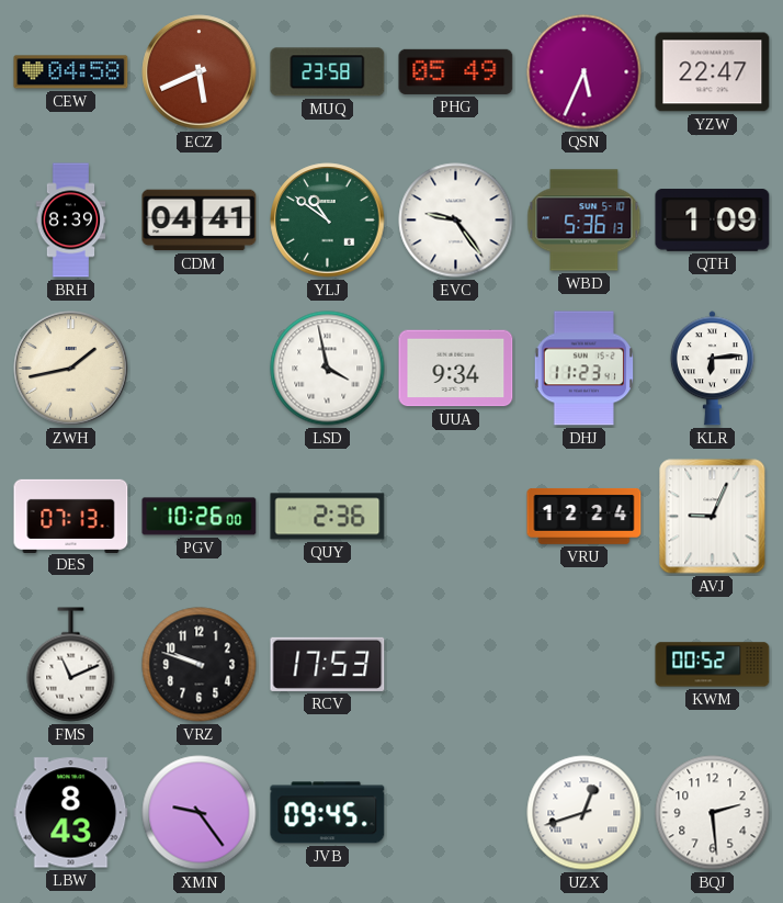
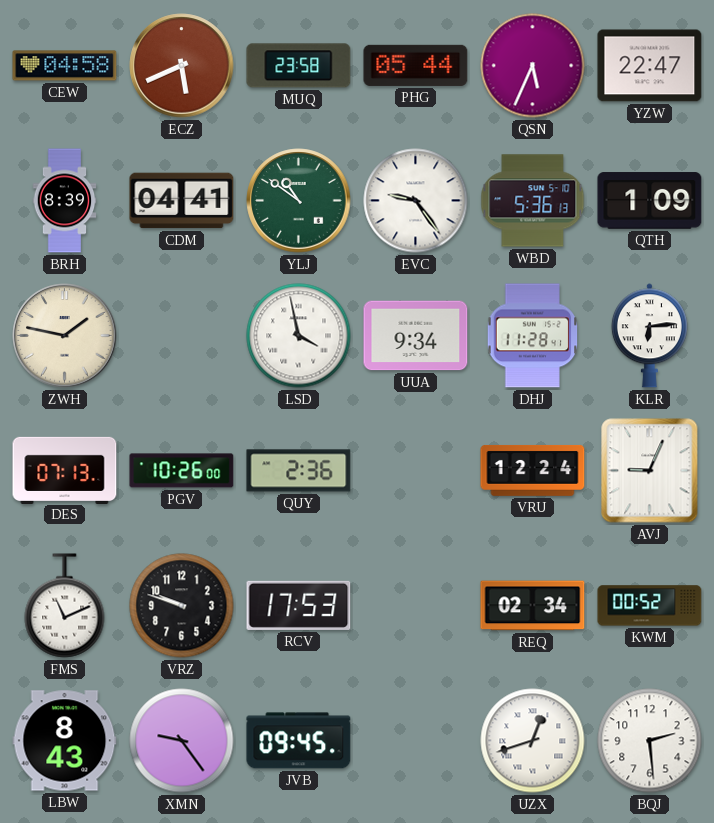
PHG: 05:49 -> 05:44 (416, 65)
ZWH: 1:43 -> 1:47 (65, 336)
DHJ: 11:23 -> 11:28 (533, 336)
REQ: none -> 02:34 (533, 606)
